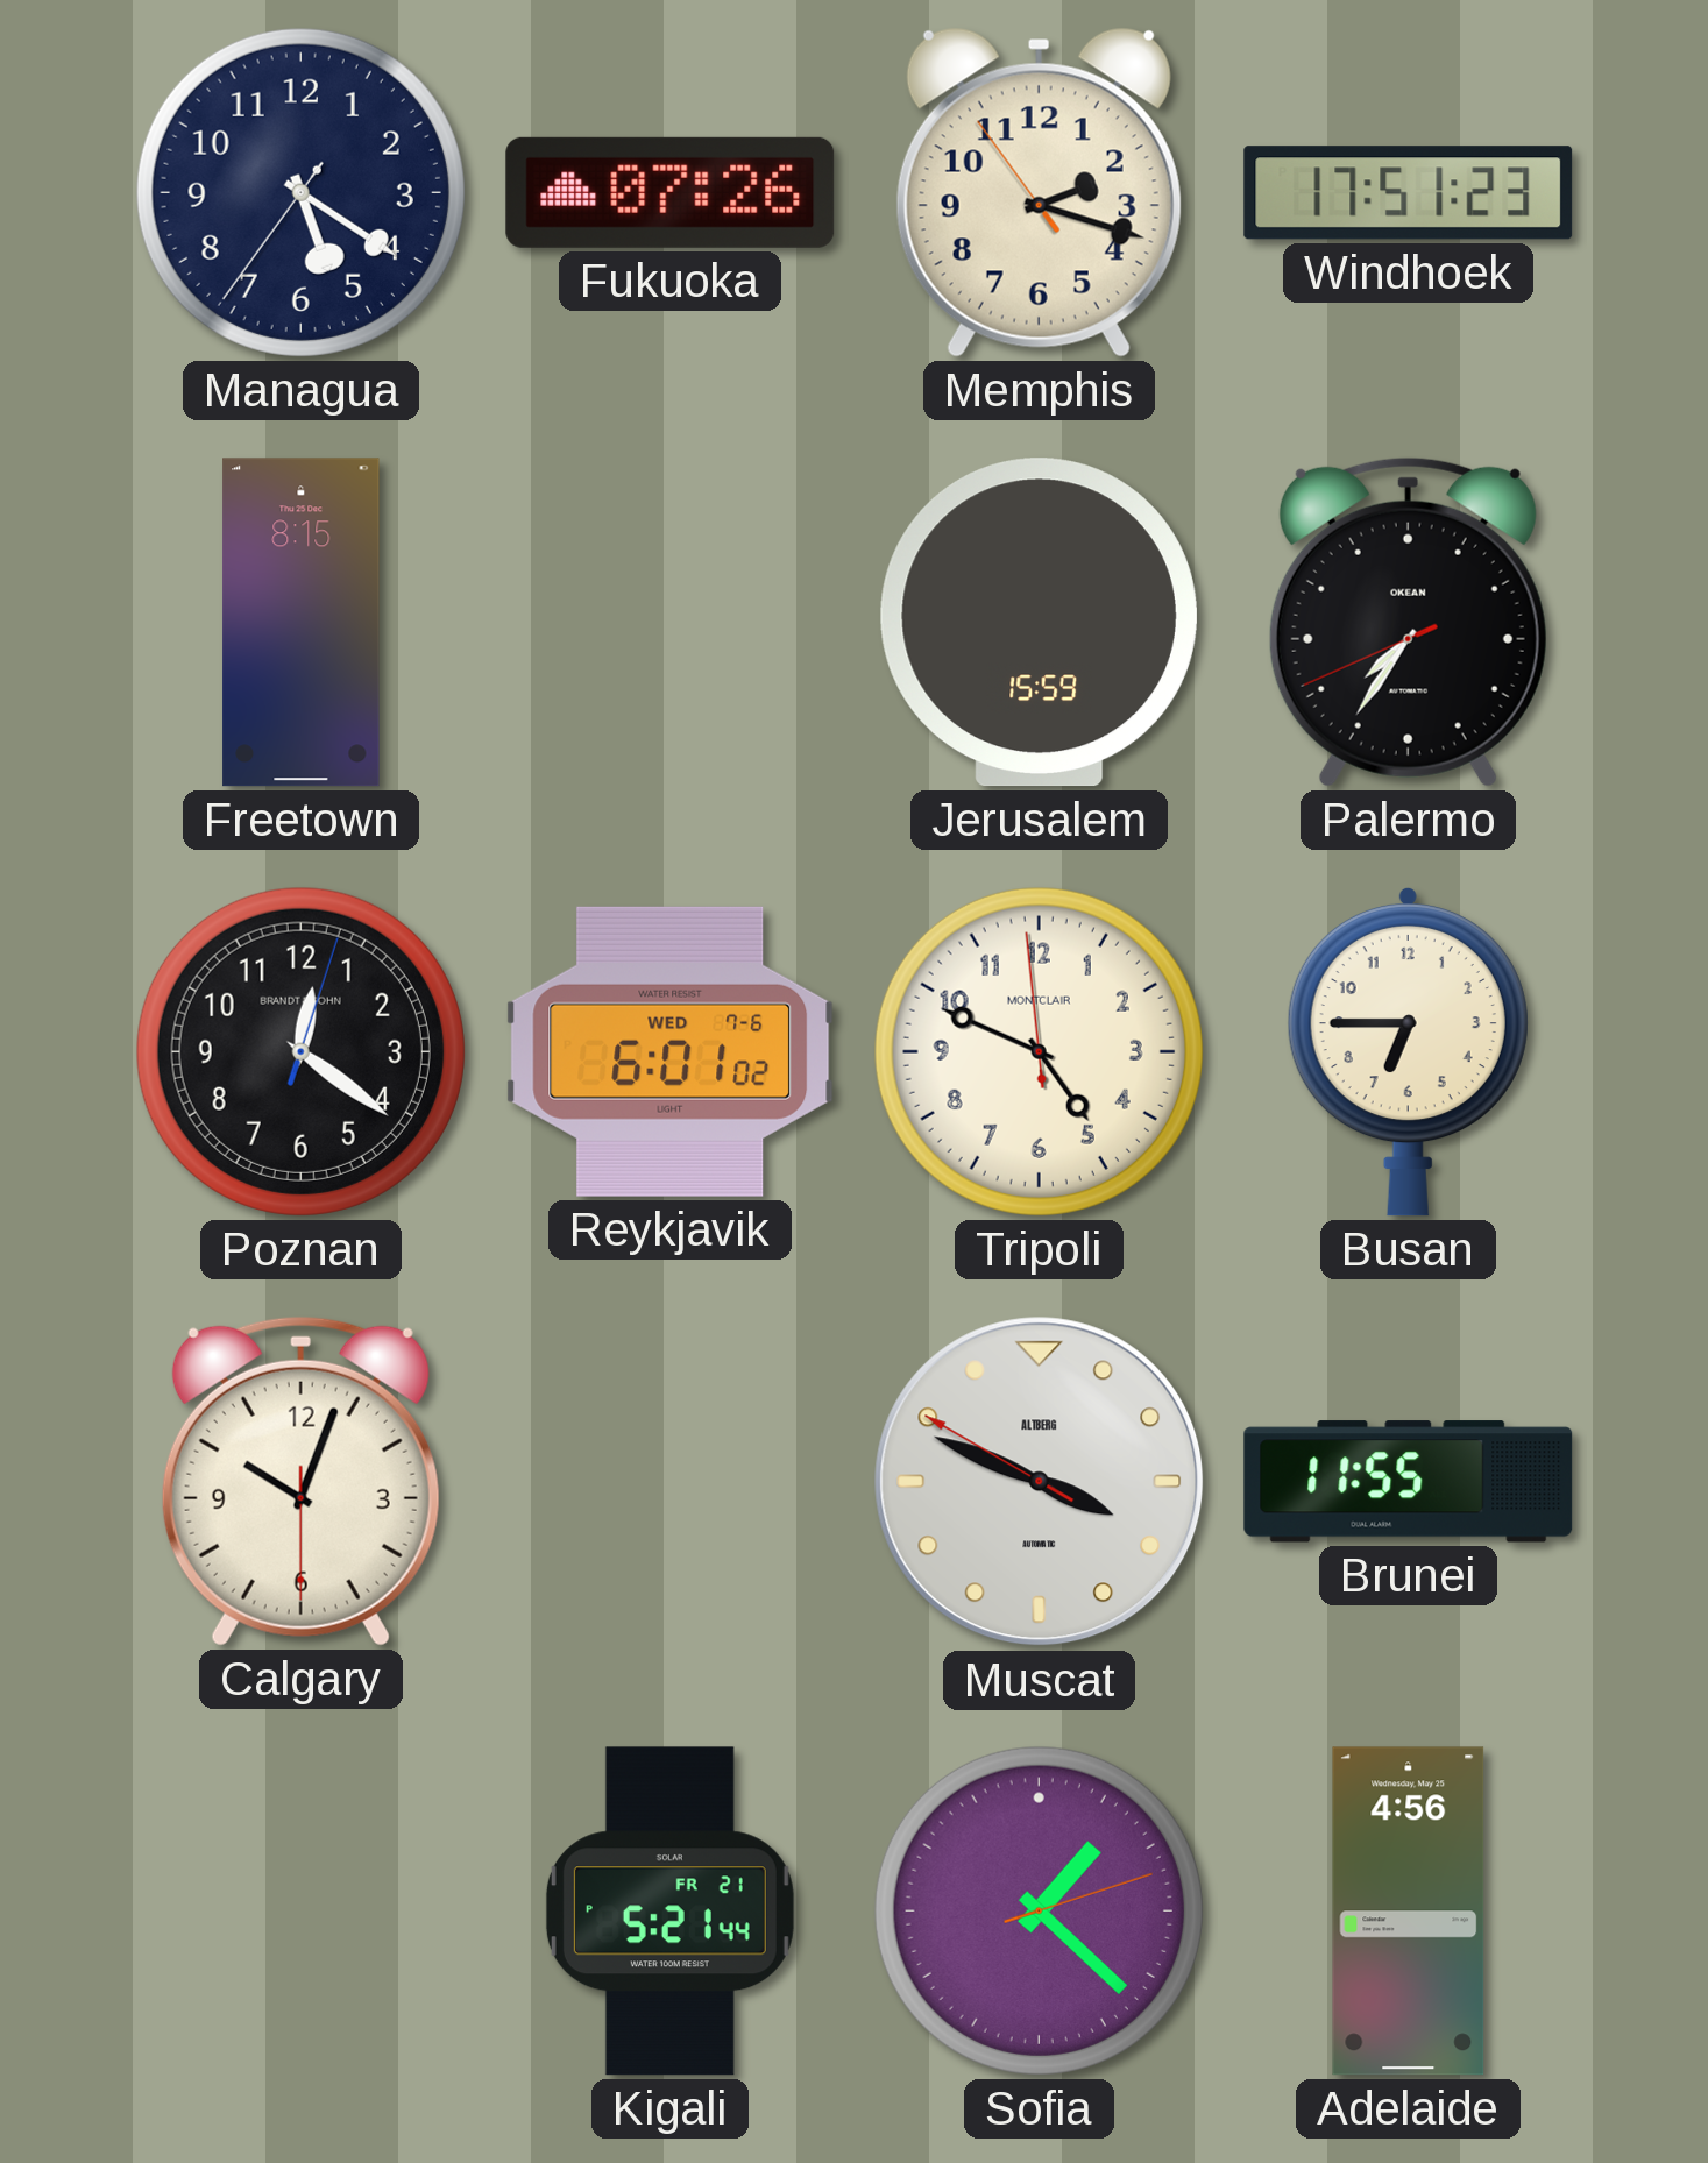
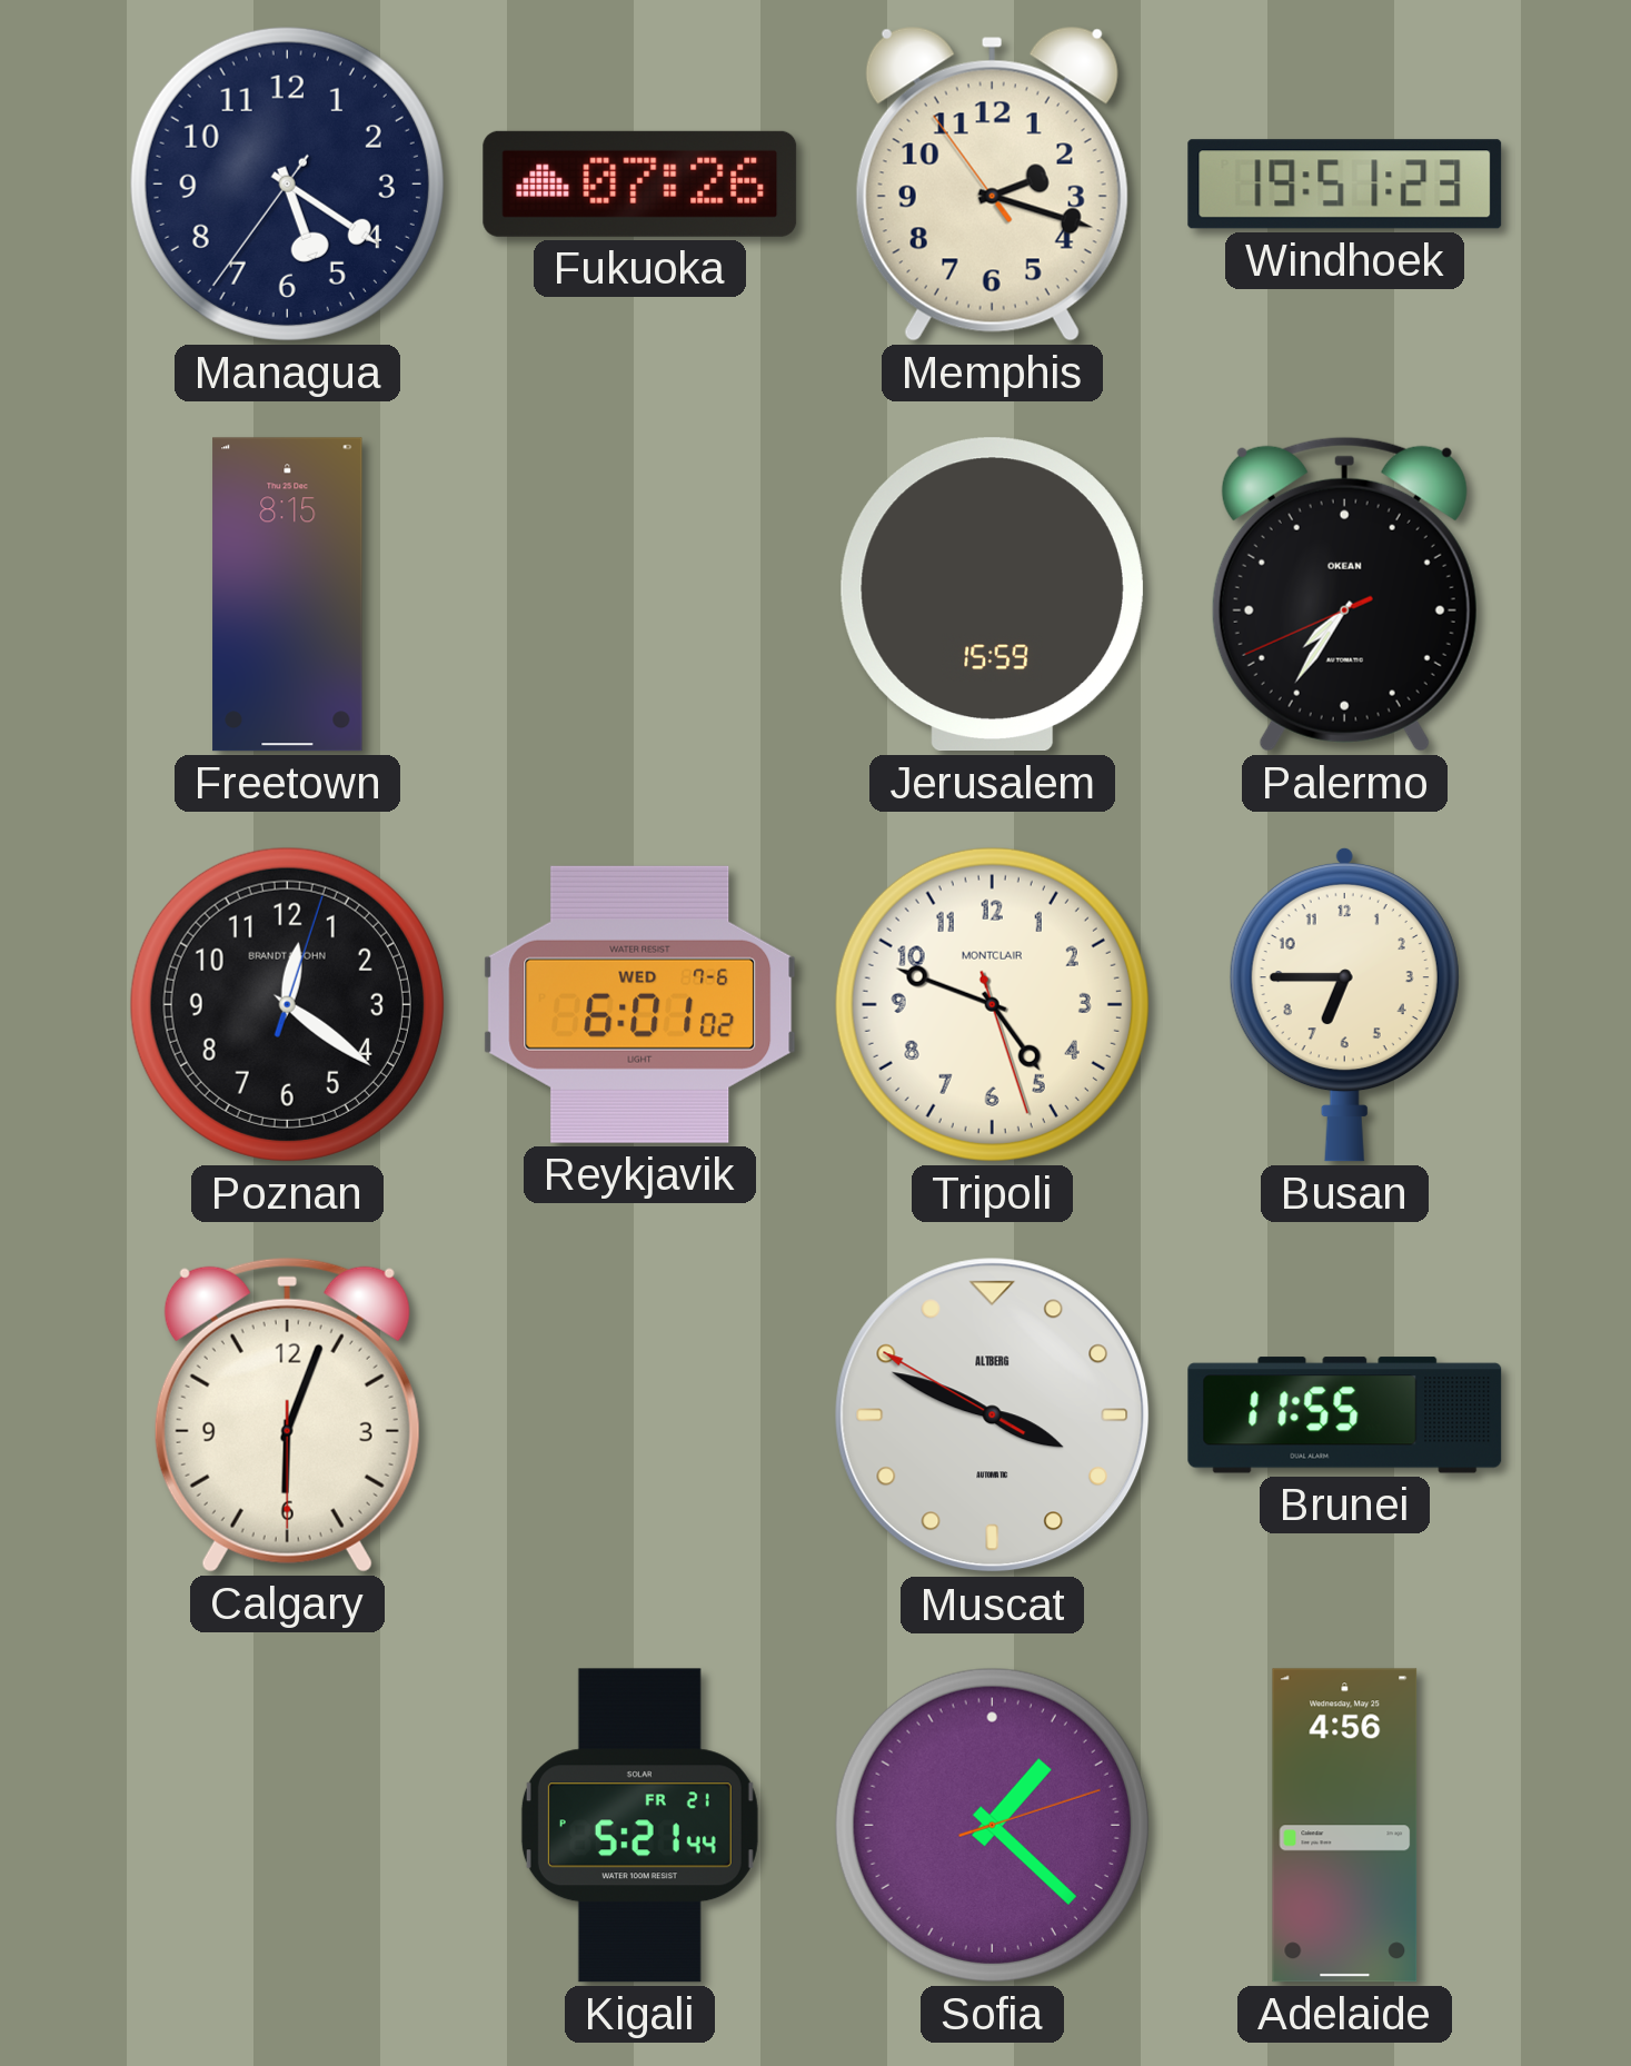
Windhoek: 17:51 -> 19:51 (1345, 185)
Tripoli: 4:48:59 -> 4:48:27 (992, 1004)
Calgary: 10:03 -> 6:03 (287, 1414)
